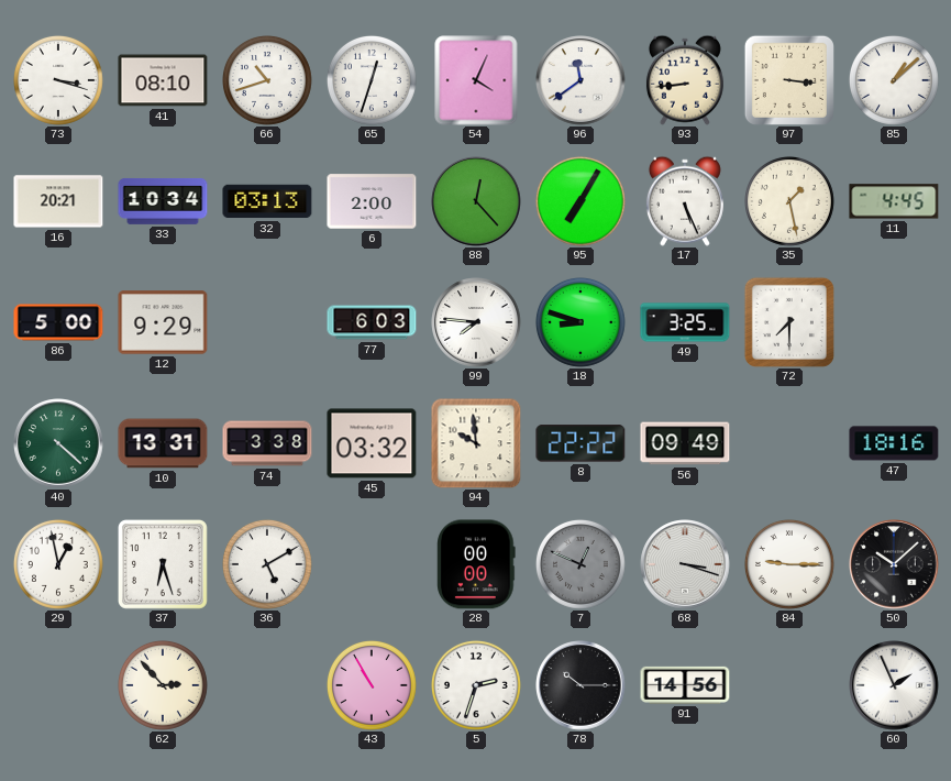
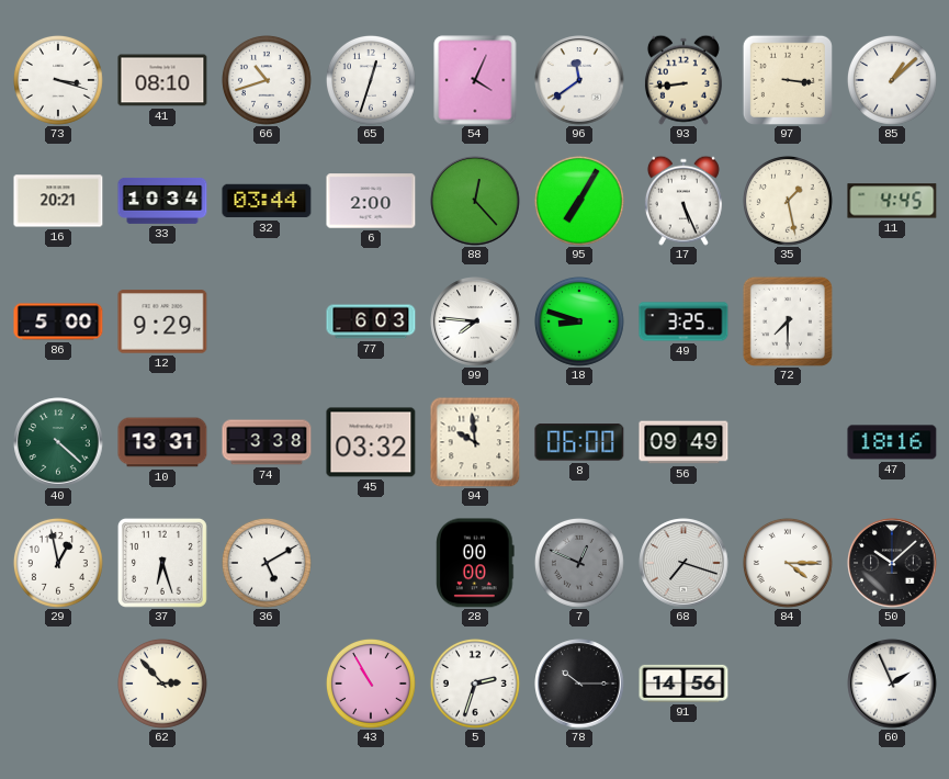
32: 03:13 -> 03:44 (267, 201)
8: 22:22 -> 06:00 (579, 442)
68: 3:18 -> 7:18 (683, 563)
84: 9:15 -> 4:15 (788, 563)
